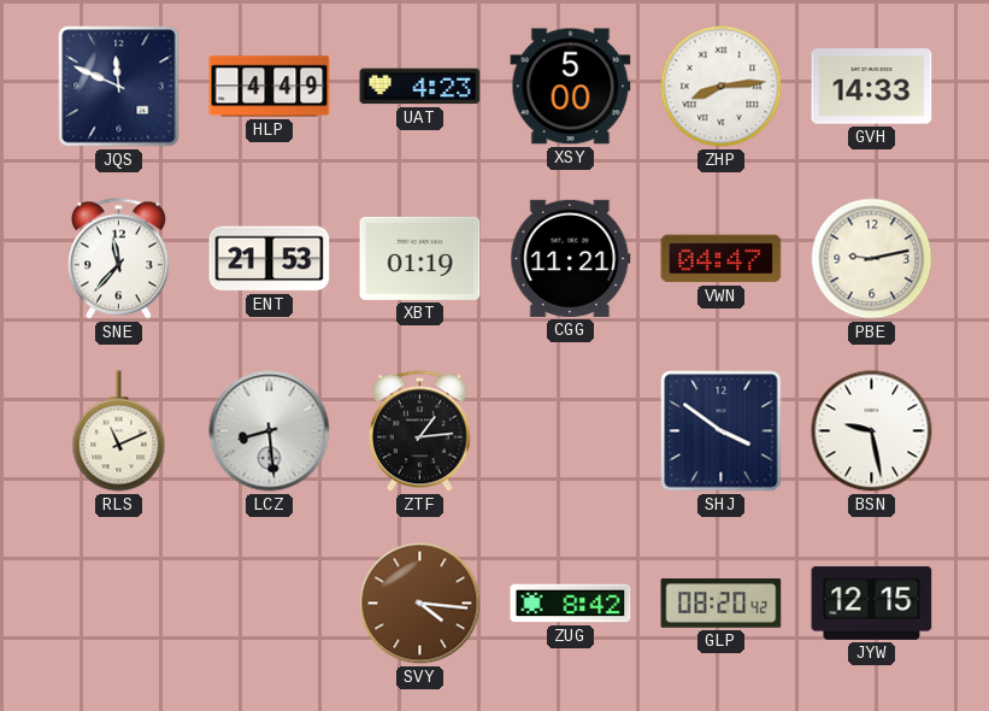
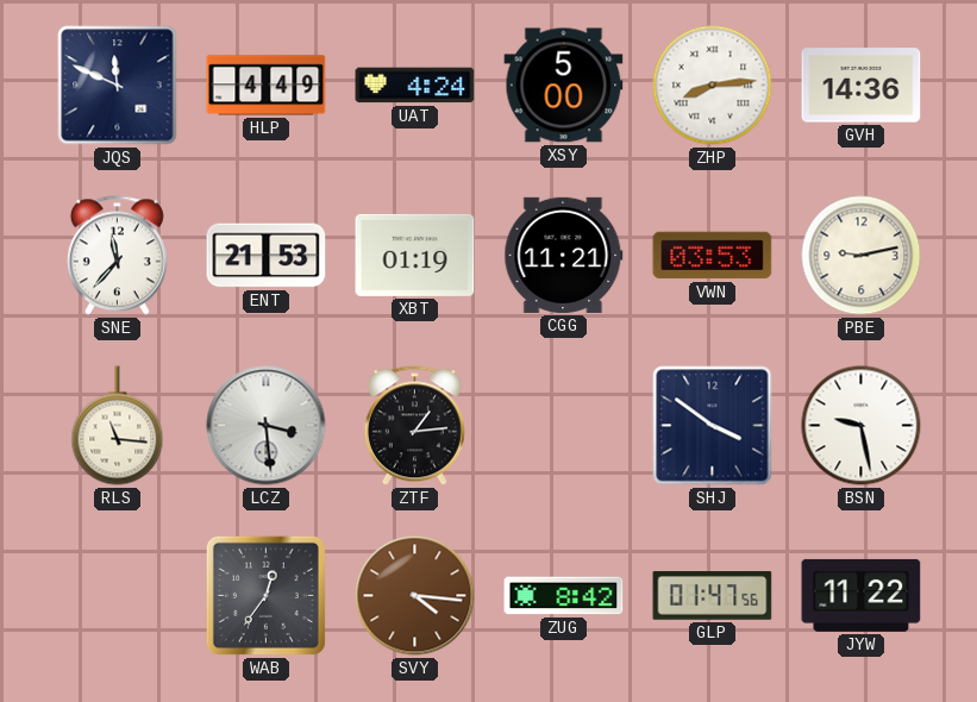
UAT: 4:23 -> 4:24 (415, 86)
GVH: 14:33 -> 14:36 (862, 86)
VWN: 04:47 -> 03:53 (713, 256)
RLS: 11:11 -> 11:16 (118, 426)
LCZ: 8:29 -> 3:29 (267, 426)
WAB: none -> 12:36 (265, 595)
GLP: 08:20 -> 01:47 (713, 596)
JYW: 12:15 -> 11:22 (862, 595)
